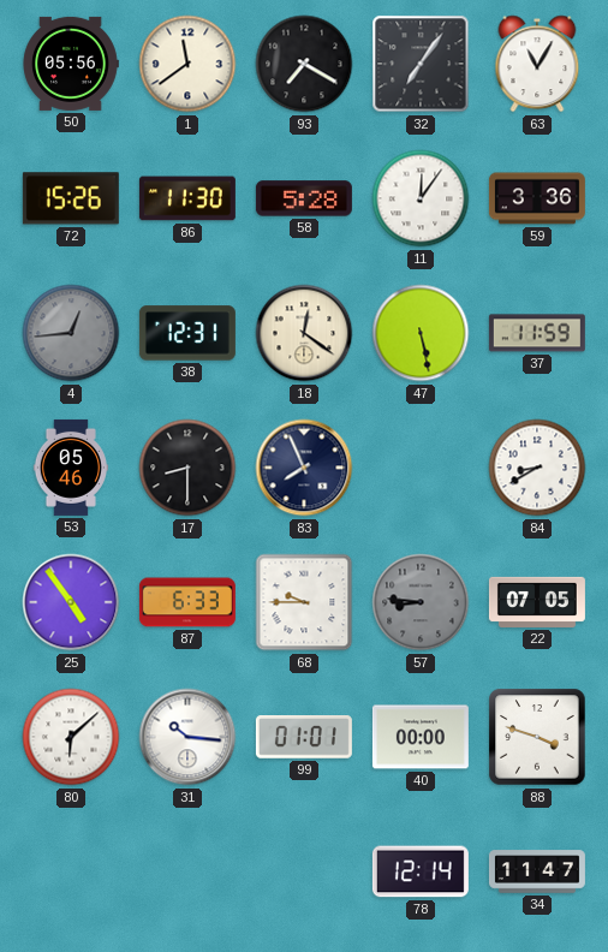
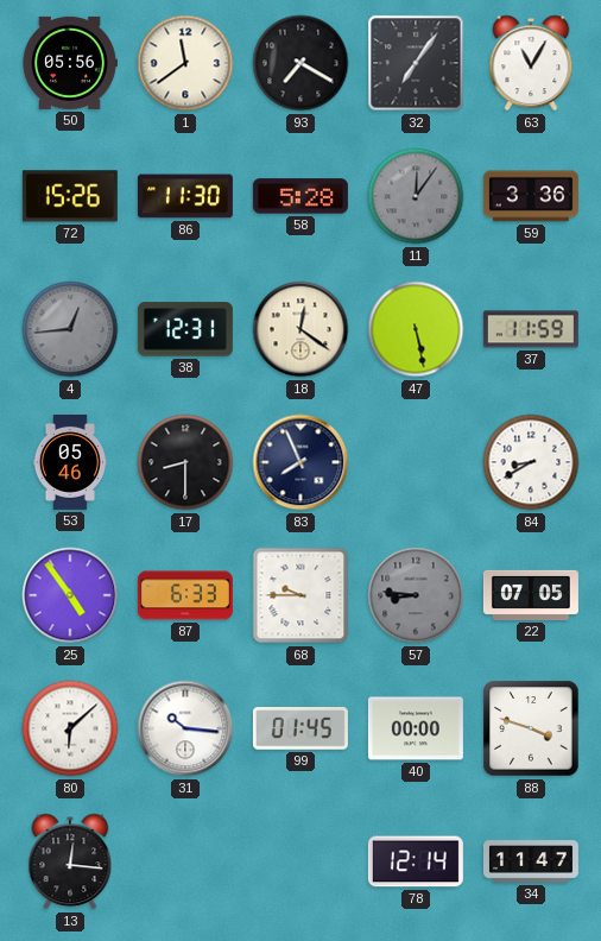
11 dial: white -> grey (416, 196)
99: 01:01 -> 01:45 (300, 728)
13: none -> 12:16 (70, 861)
